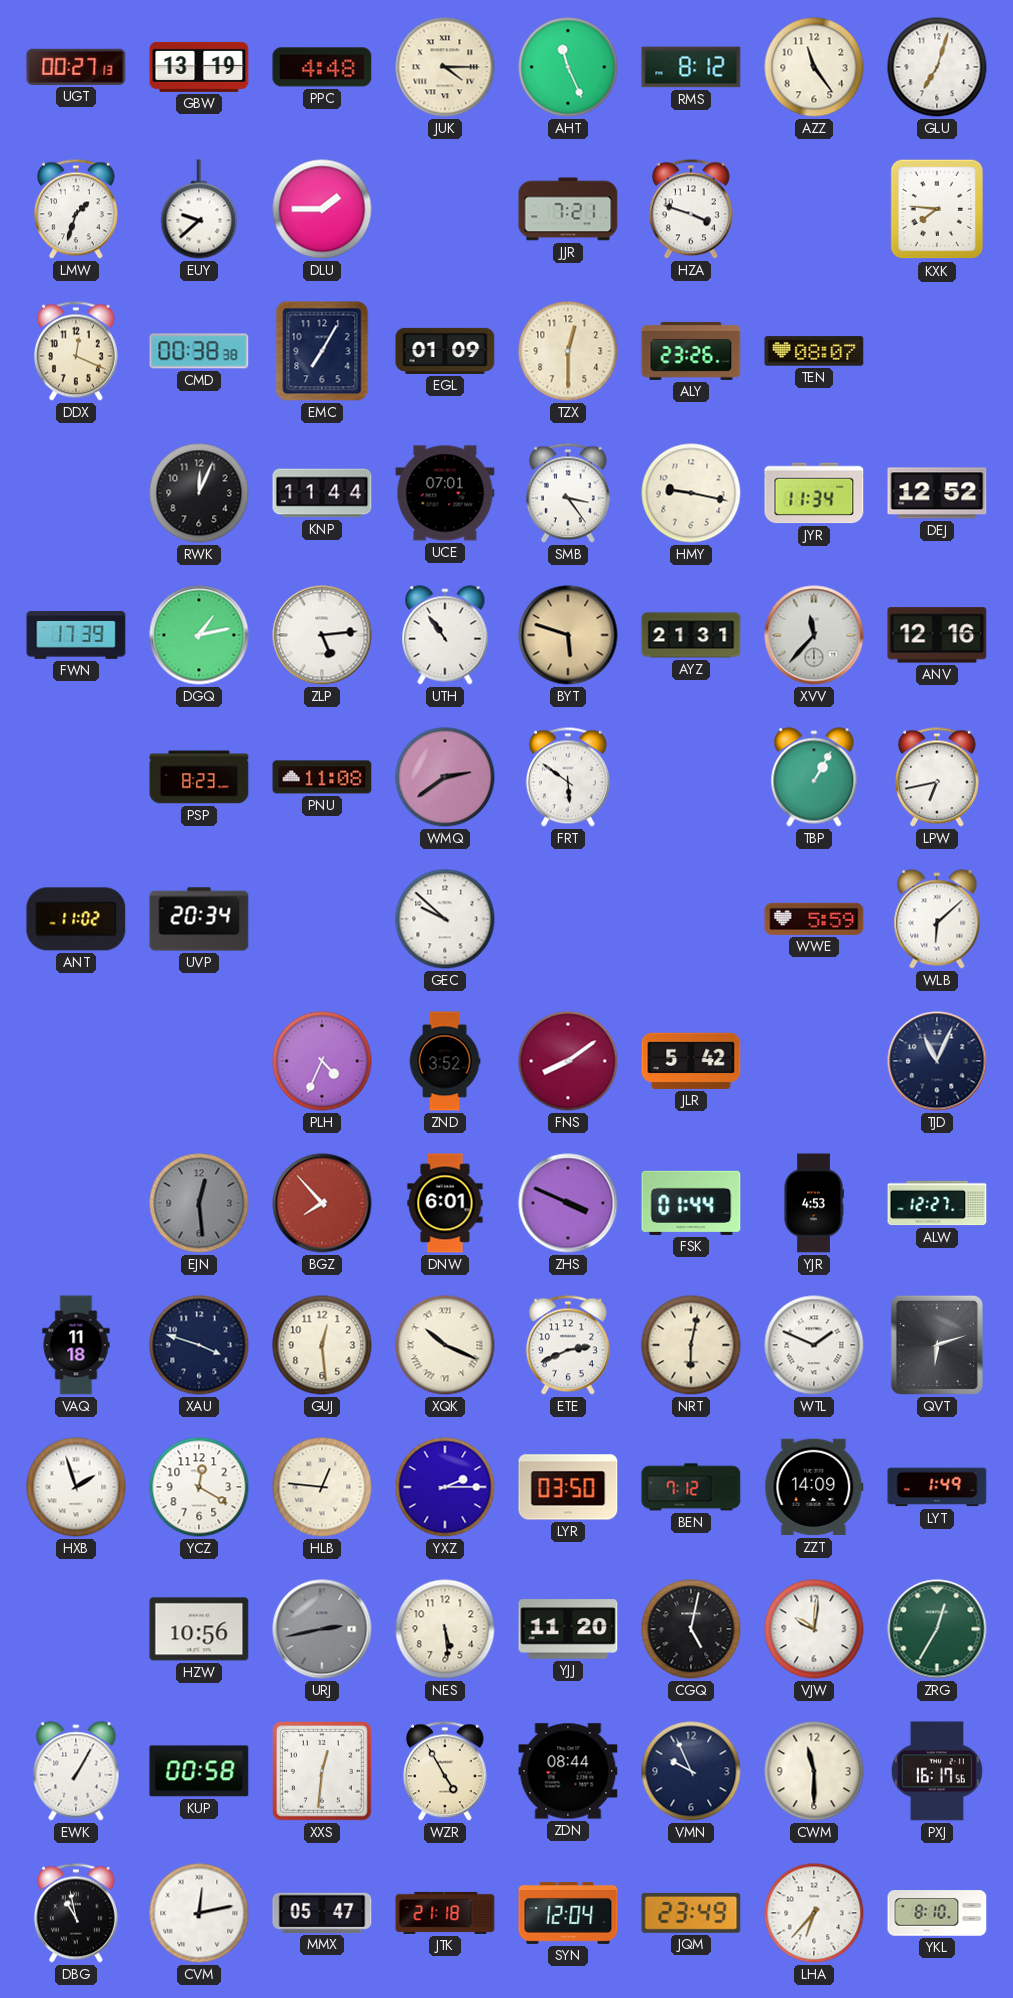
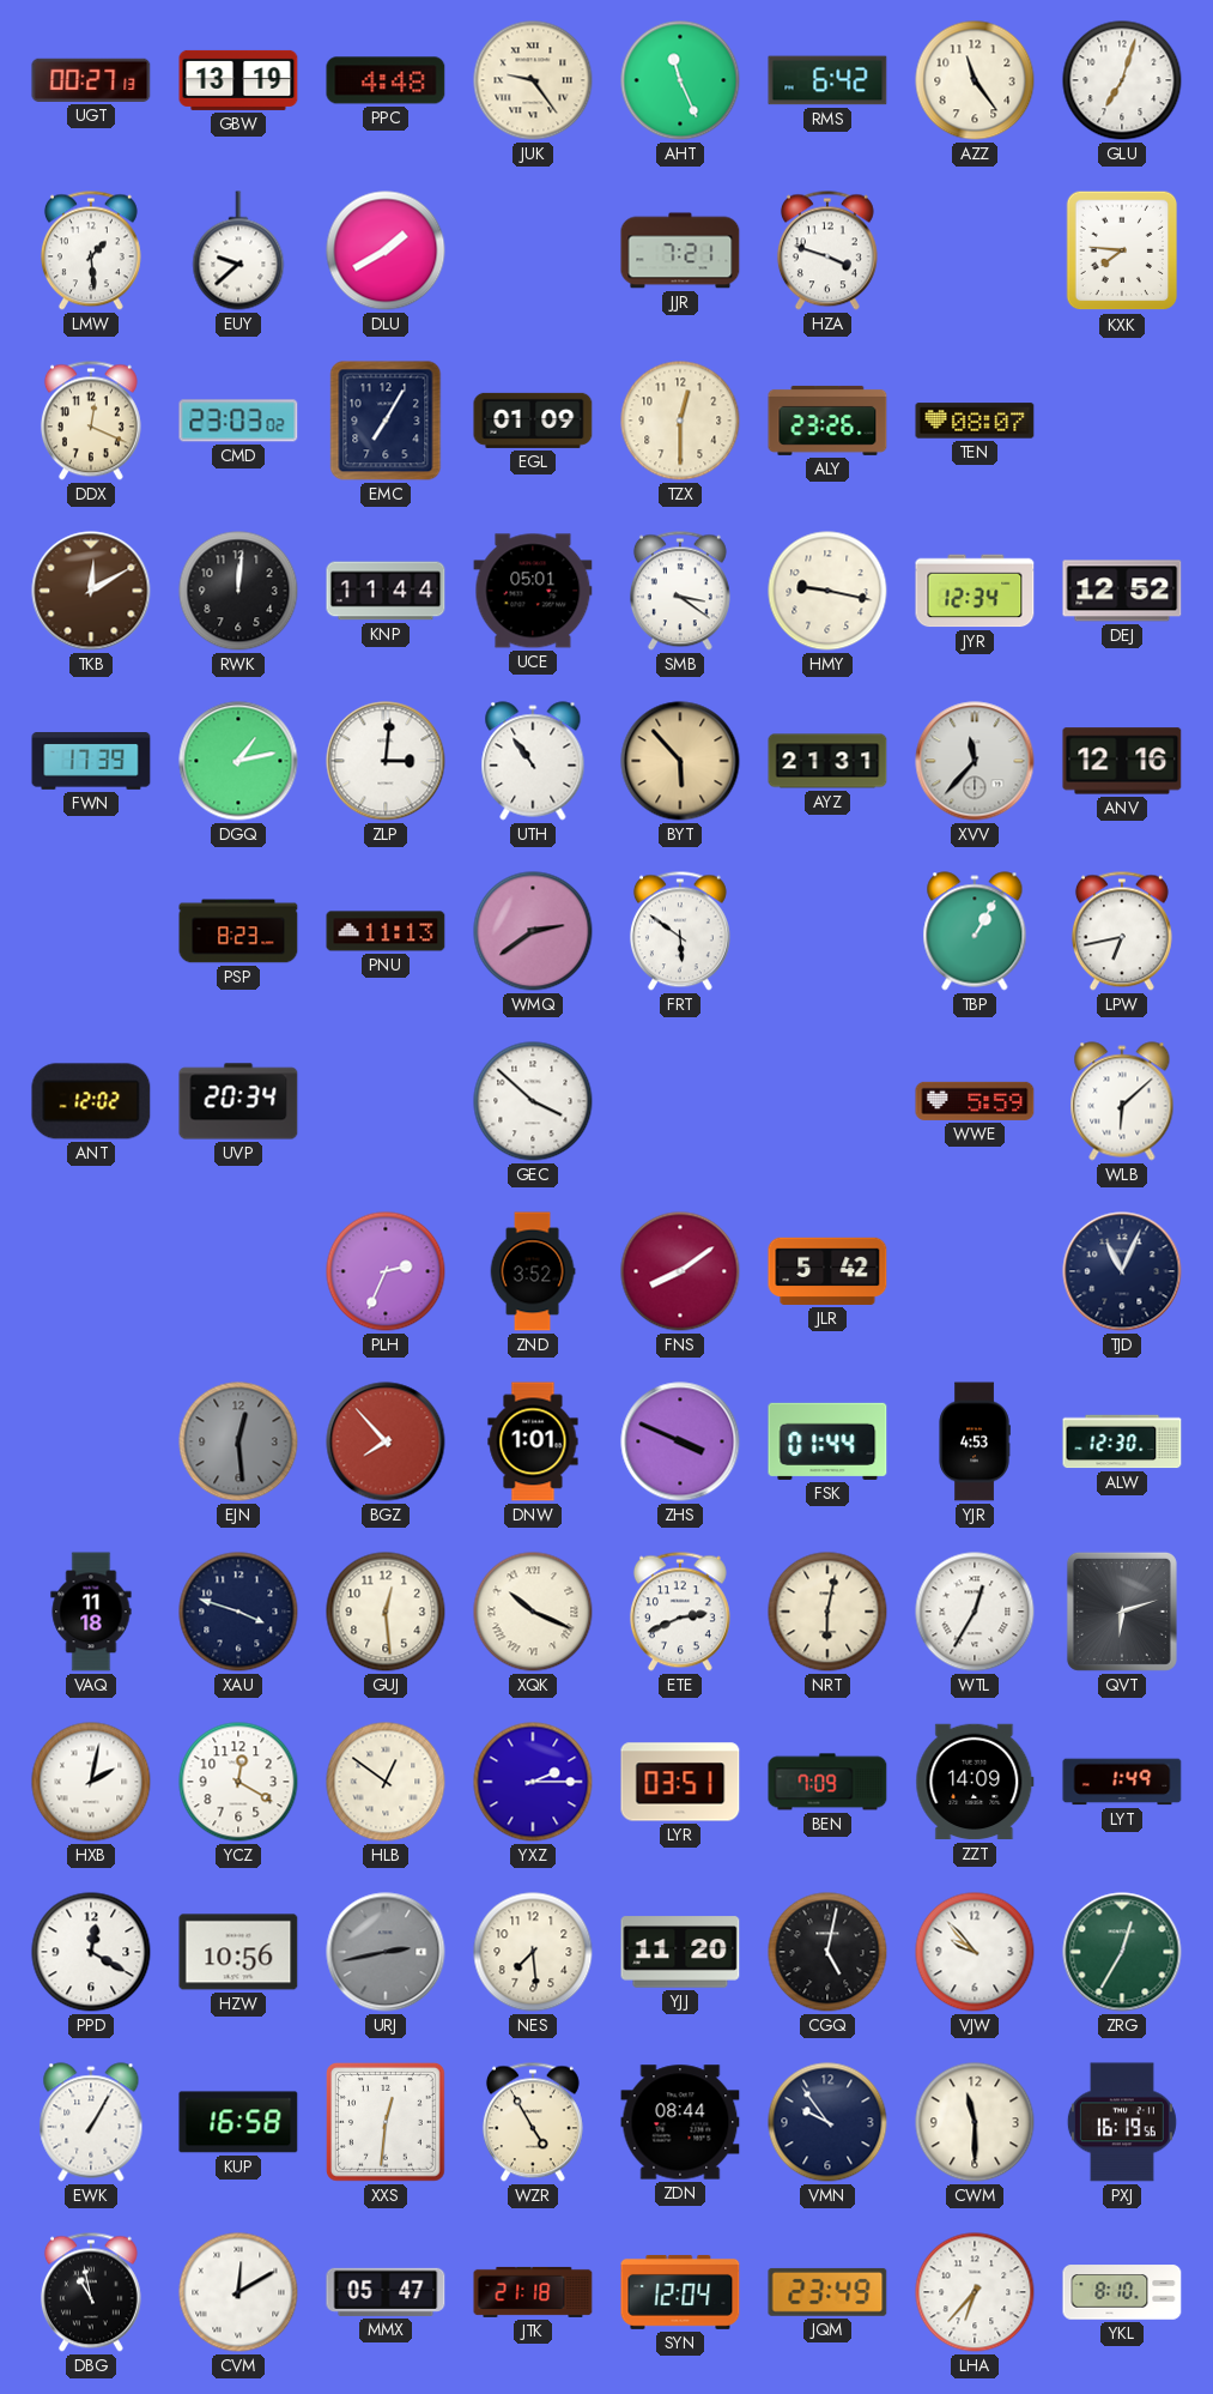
JUK: 4:15 -> 9:24 (533, 80)
RMS: 8:12 -> 6:42 (827, 80)
LMW: 1:33 -> 1:29 (91, 250)
DLU: 1:45 -> 1:40 (386, 250)
CMD: 00:38 -> 23:03 (238, 421)
TKB: none -> 12:10 (91, 591)
RWK: 12:04 -> 12:01 (238, 591)
UCE: 07:01 -> 05:01 (533, 591)
SMB: 3:24 -> 3:21 (680, 591)
JYR: 11:34 -> 12:34 (975, 591)
ZLP: 5:14 -> 3:01 (386, 761)
BYT: 5:48 -> 5:53 (680, 761)
PNU: 11:08 -> 11:13 (386, 931)
ANT: 11:02 -> 12:02 (91, 1101)
GEC: 9:52 -> 3:52 (533, 1101)
PLH: 4:34 -> 2:34 (386, 1271)
DNW: 6:01 -> 1:01 (533, 1441)
ALW: 12:27 -> 12:30 (1122, 1441)
WTL: 1:49 -> 12:35 (975, 1612)
HXB: 1:57 -> 2:02 (91, 1782)
HLB: 12:46 -> 12:51 (386, 1782)
LYR: 03:50 -> 03:51 (680, 1782)
BEN: 7:12 -> 7:09 (827, 1782)
PPD: none -> 12:20 (91, 1952)
NES: 5:29 -> 7:29 (533, 1952)
VJW: 10:01 -> 9:53 (975, 1952)
KUP: 00:58 -> 16:58 (238, 2122)
VMN: 9:56 -> 9:54 (827, 2122)
PXJ: 16:17 -> 16:19 (1122, 2122)
CVM: 12:13 -> 12:10 (238, 2292)
